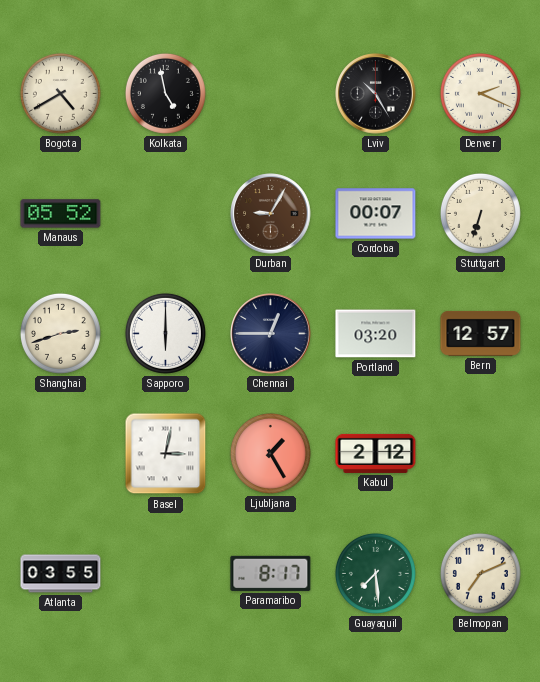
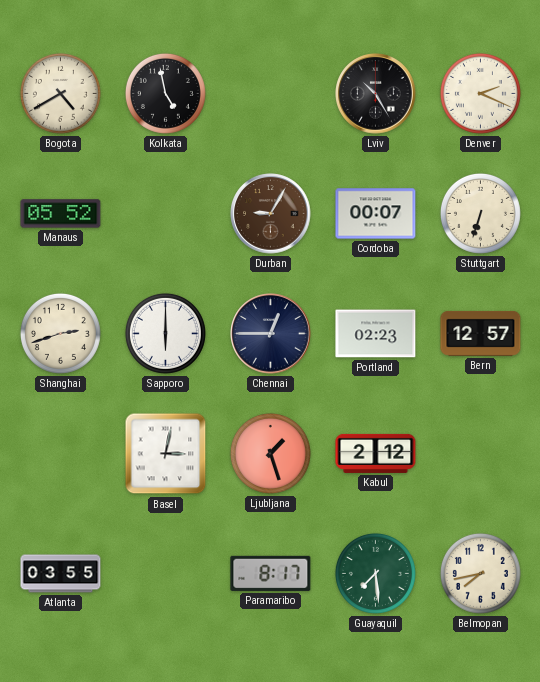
Portland: 03:20 -> 02:23 (376, 334)
Ljubljana: 1:25 -> 1:27 (270, 453)
Belmopan: 7:11 -> 7:43 (480, 573)
